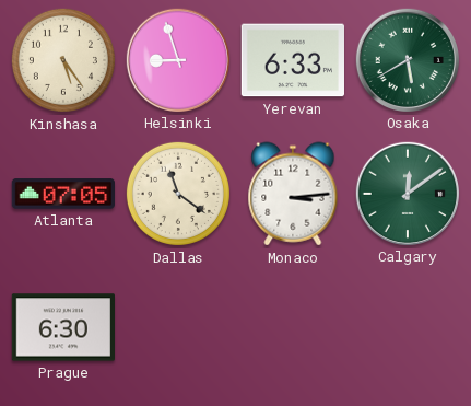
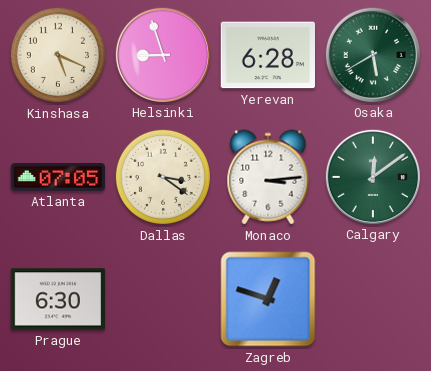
Kinshasa: 5:24 -> 5:19 (58, 55)
Yerevan: 6:33 -> 6:28 (267, 55)
Dallas: 11:21 -> 3:21 (163, 177)
Zagreb: none -> 12:48 (268, 299)
